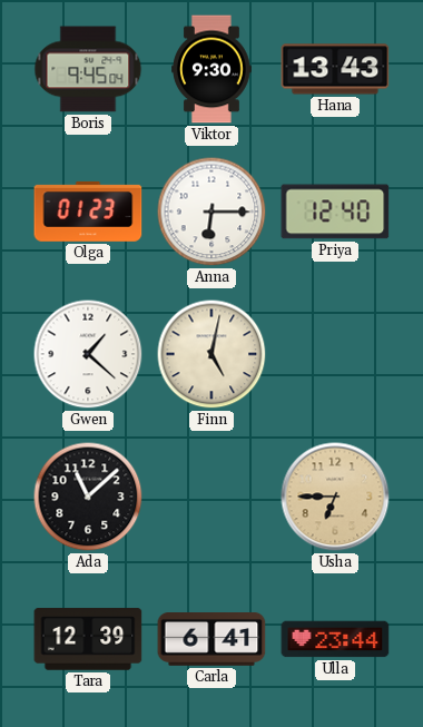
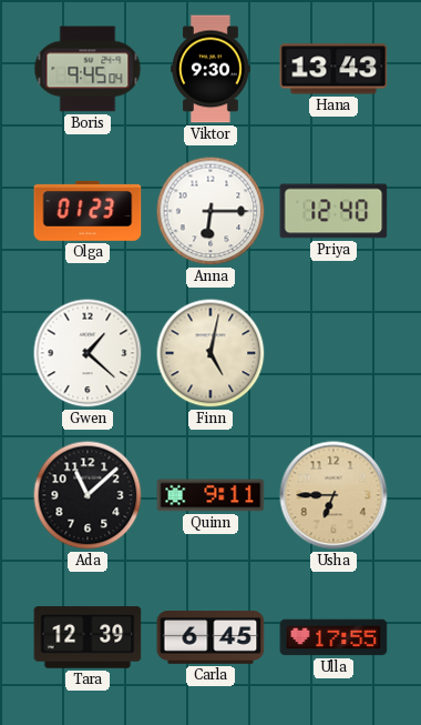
Quinn: none -> 9:11 (210, 495)
Carla: 6:41 -> 6:45 (210, 638)
Ulla: 23:44 -> 17:55 (333, 637)
